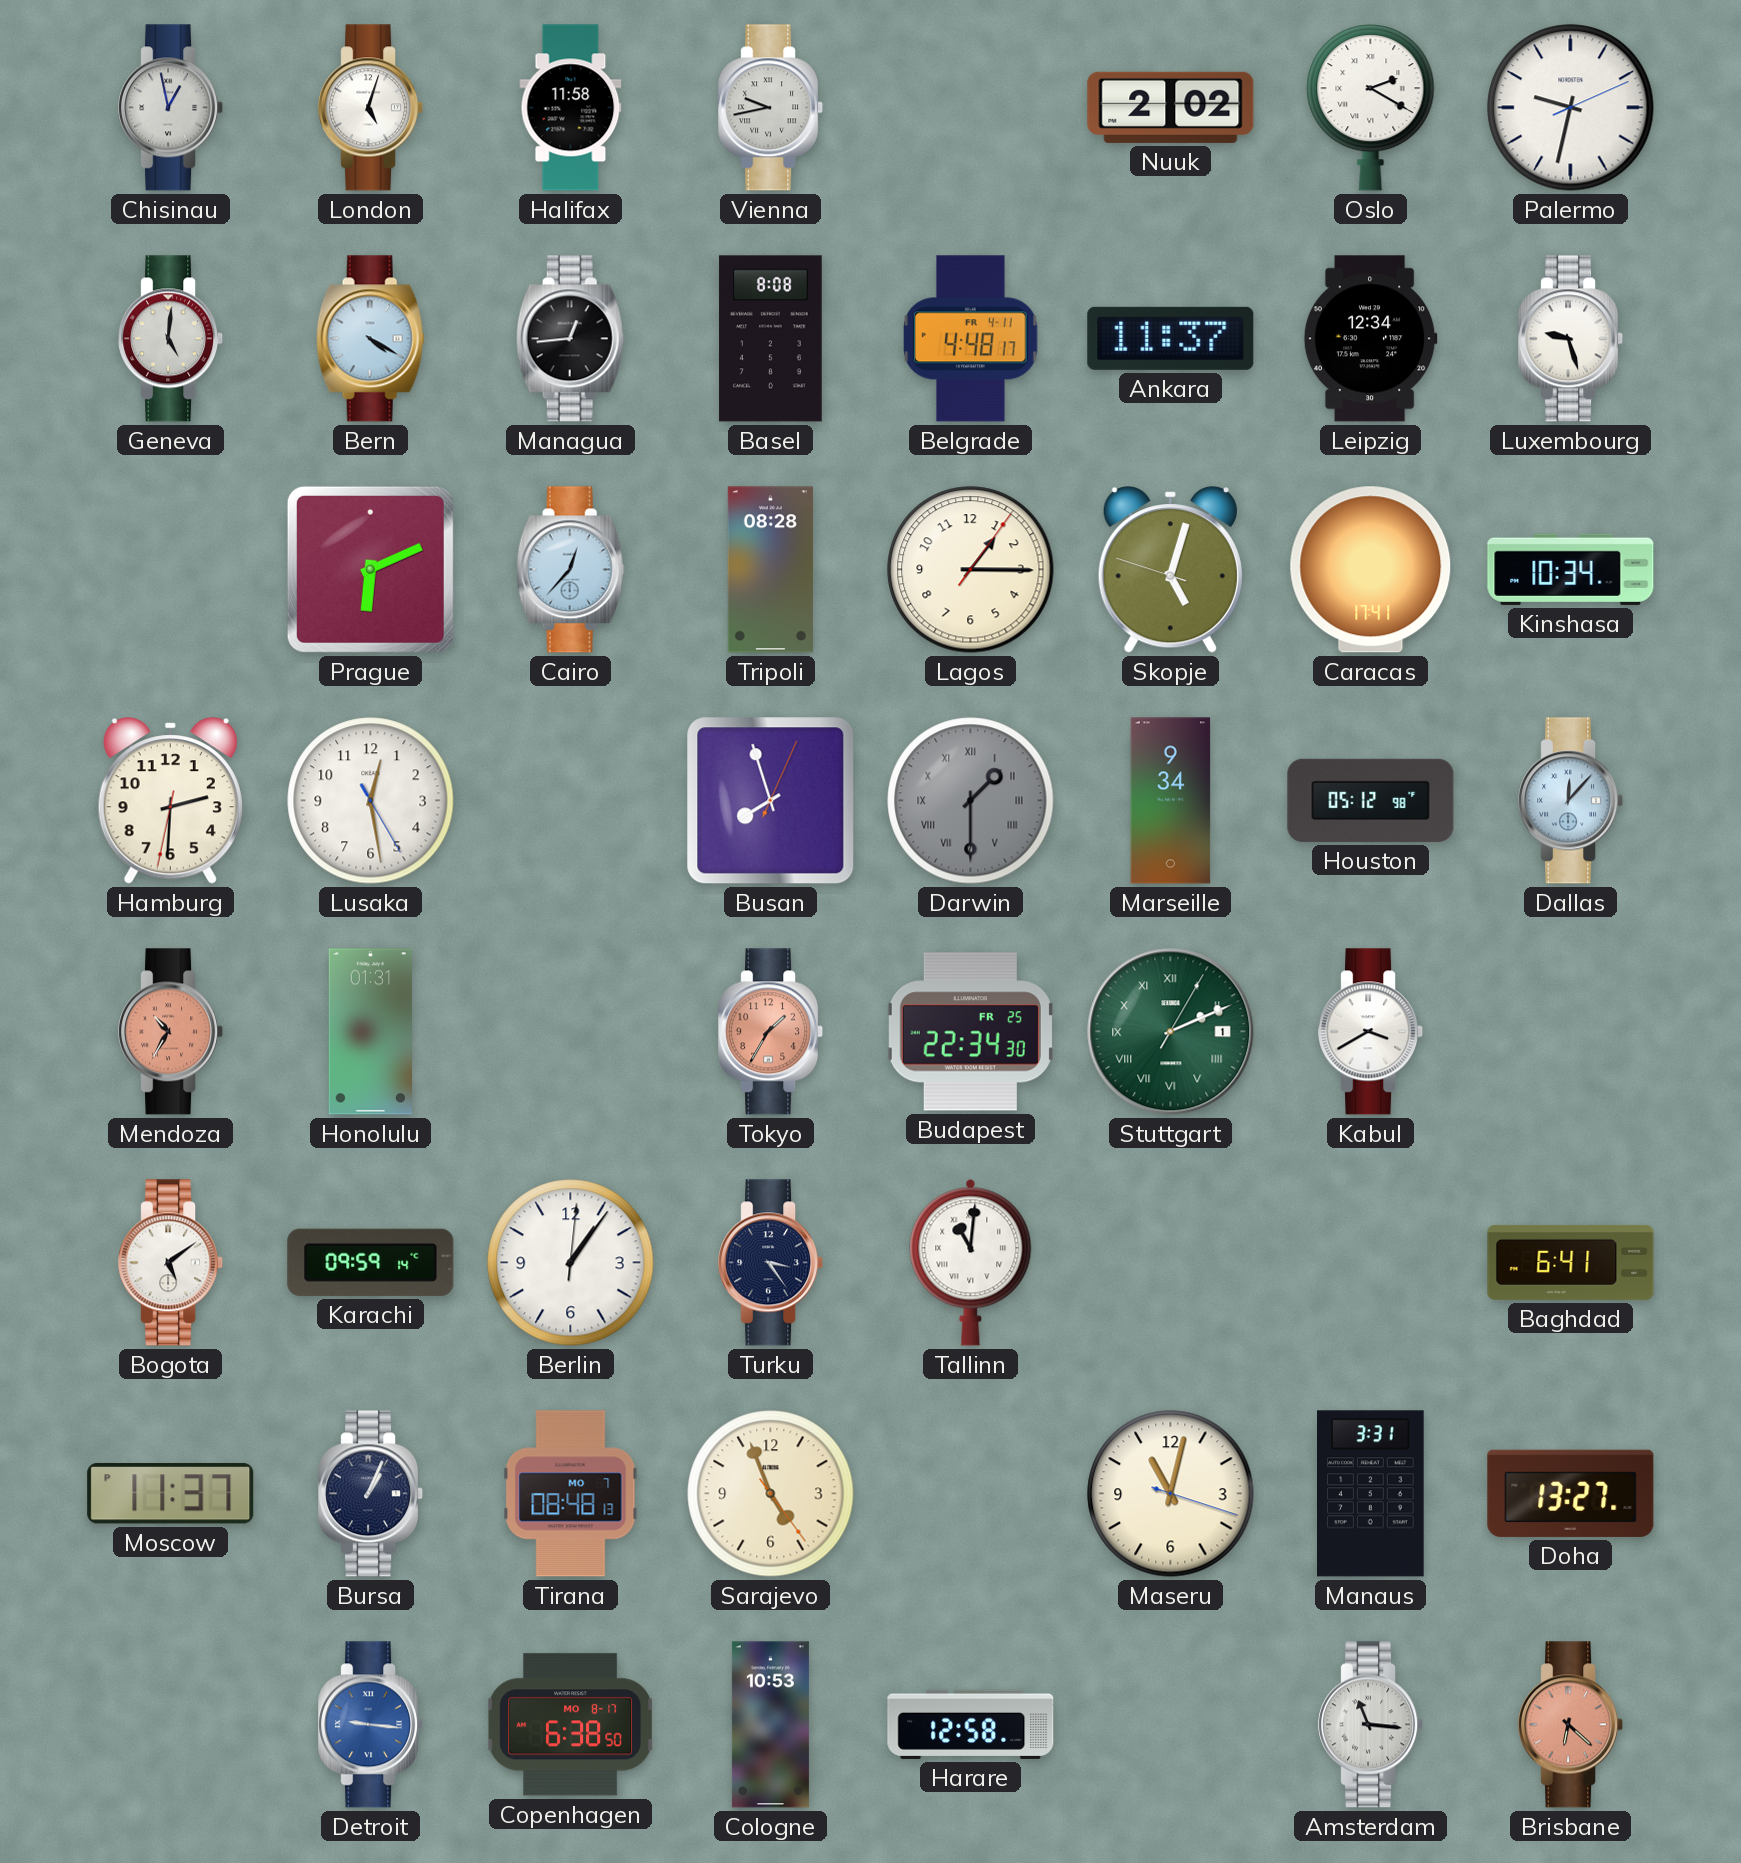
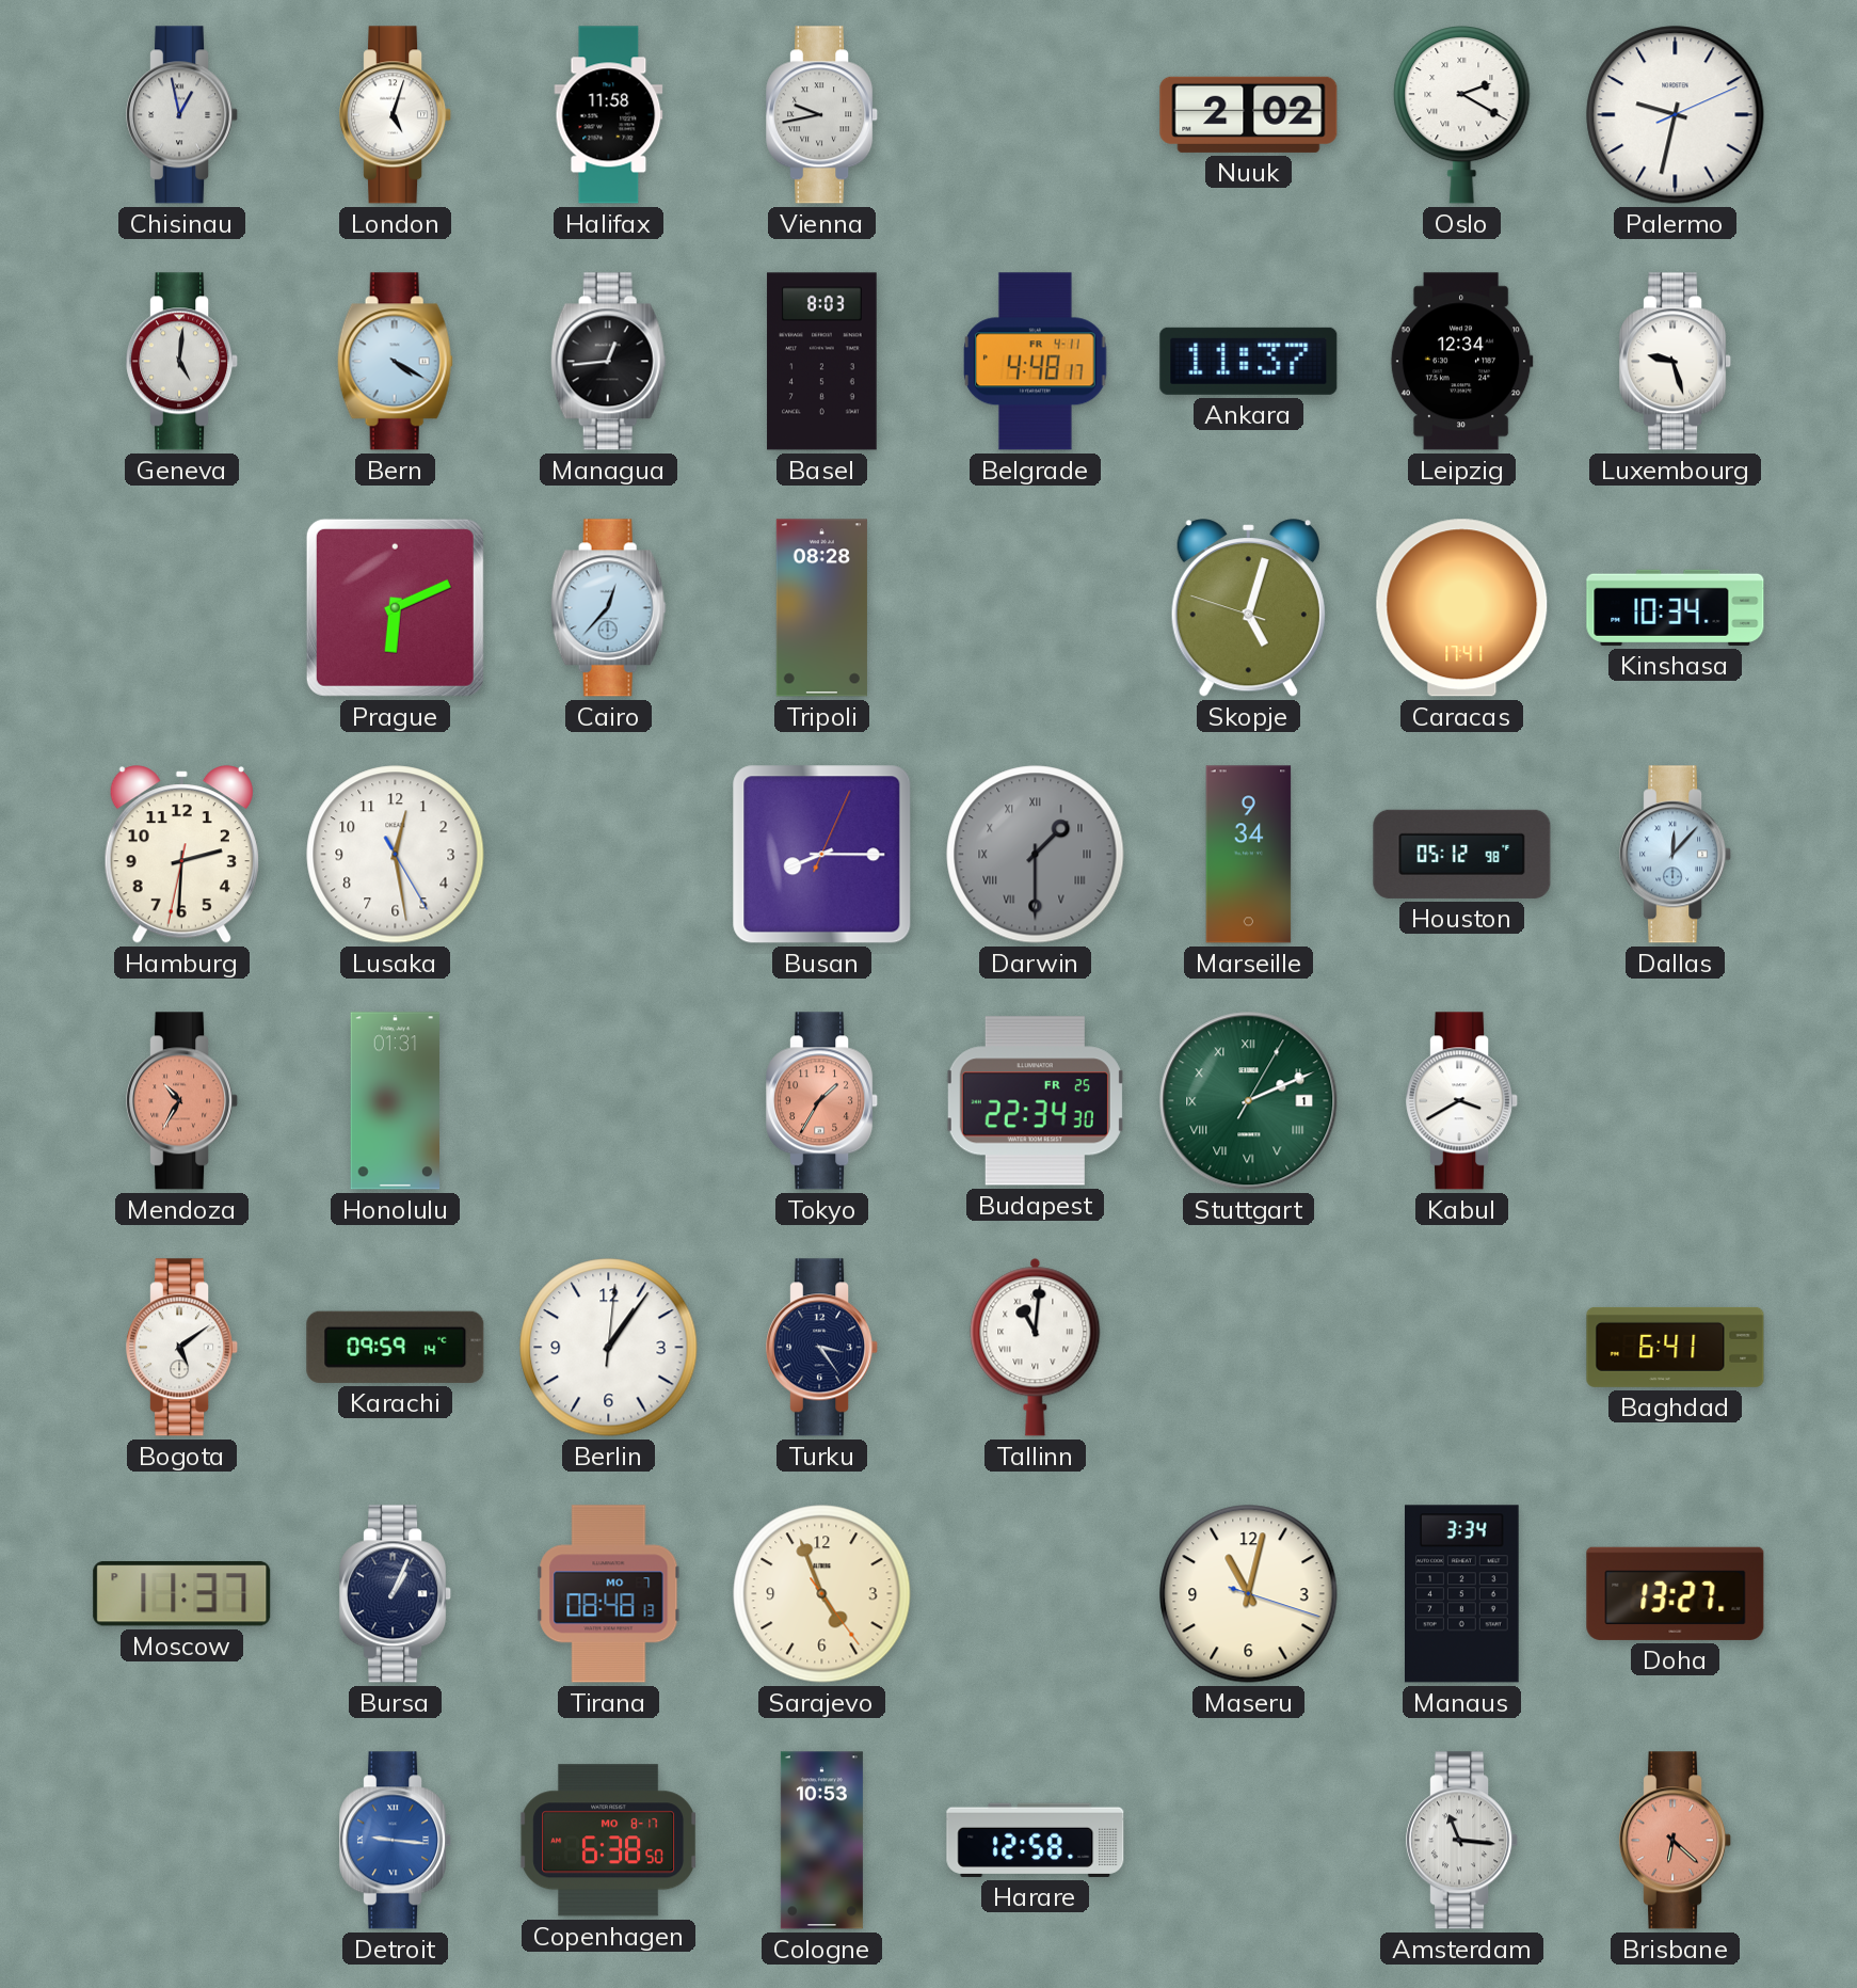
Basel: 8:08 -> 8:03 (822, 362)
Lagos: 1:15 -> none (971, 570)
Busan: 7:57 -> 8:15 (822, 855)
Manaus: 3:31 -> 3:34 (1462, 1594)
